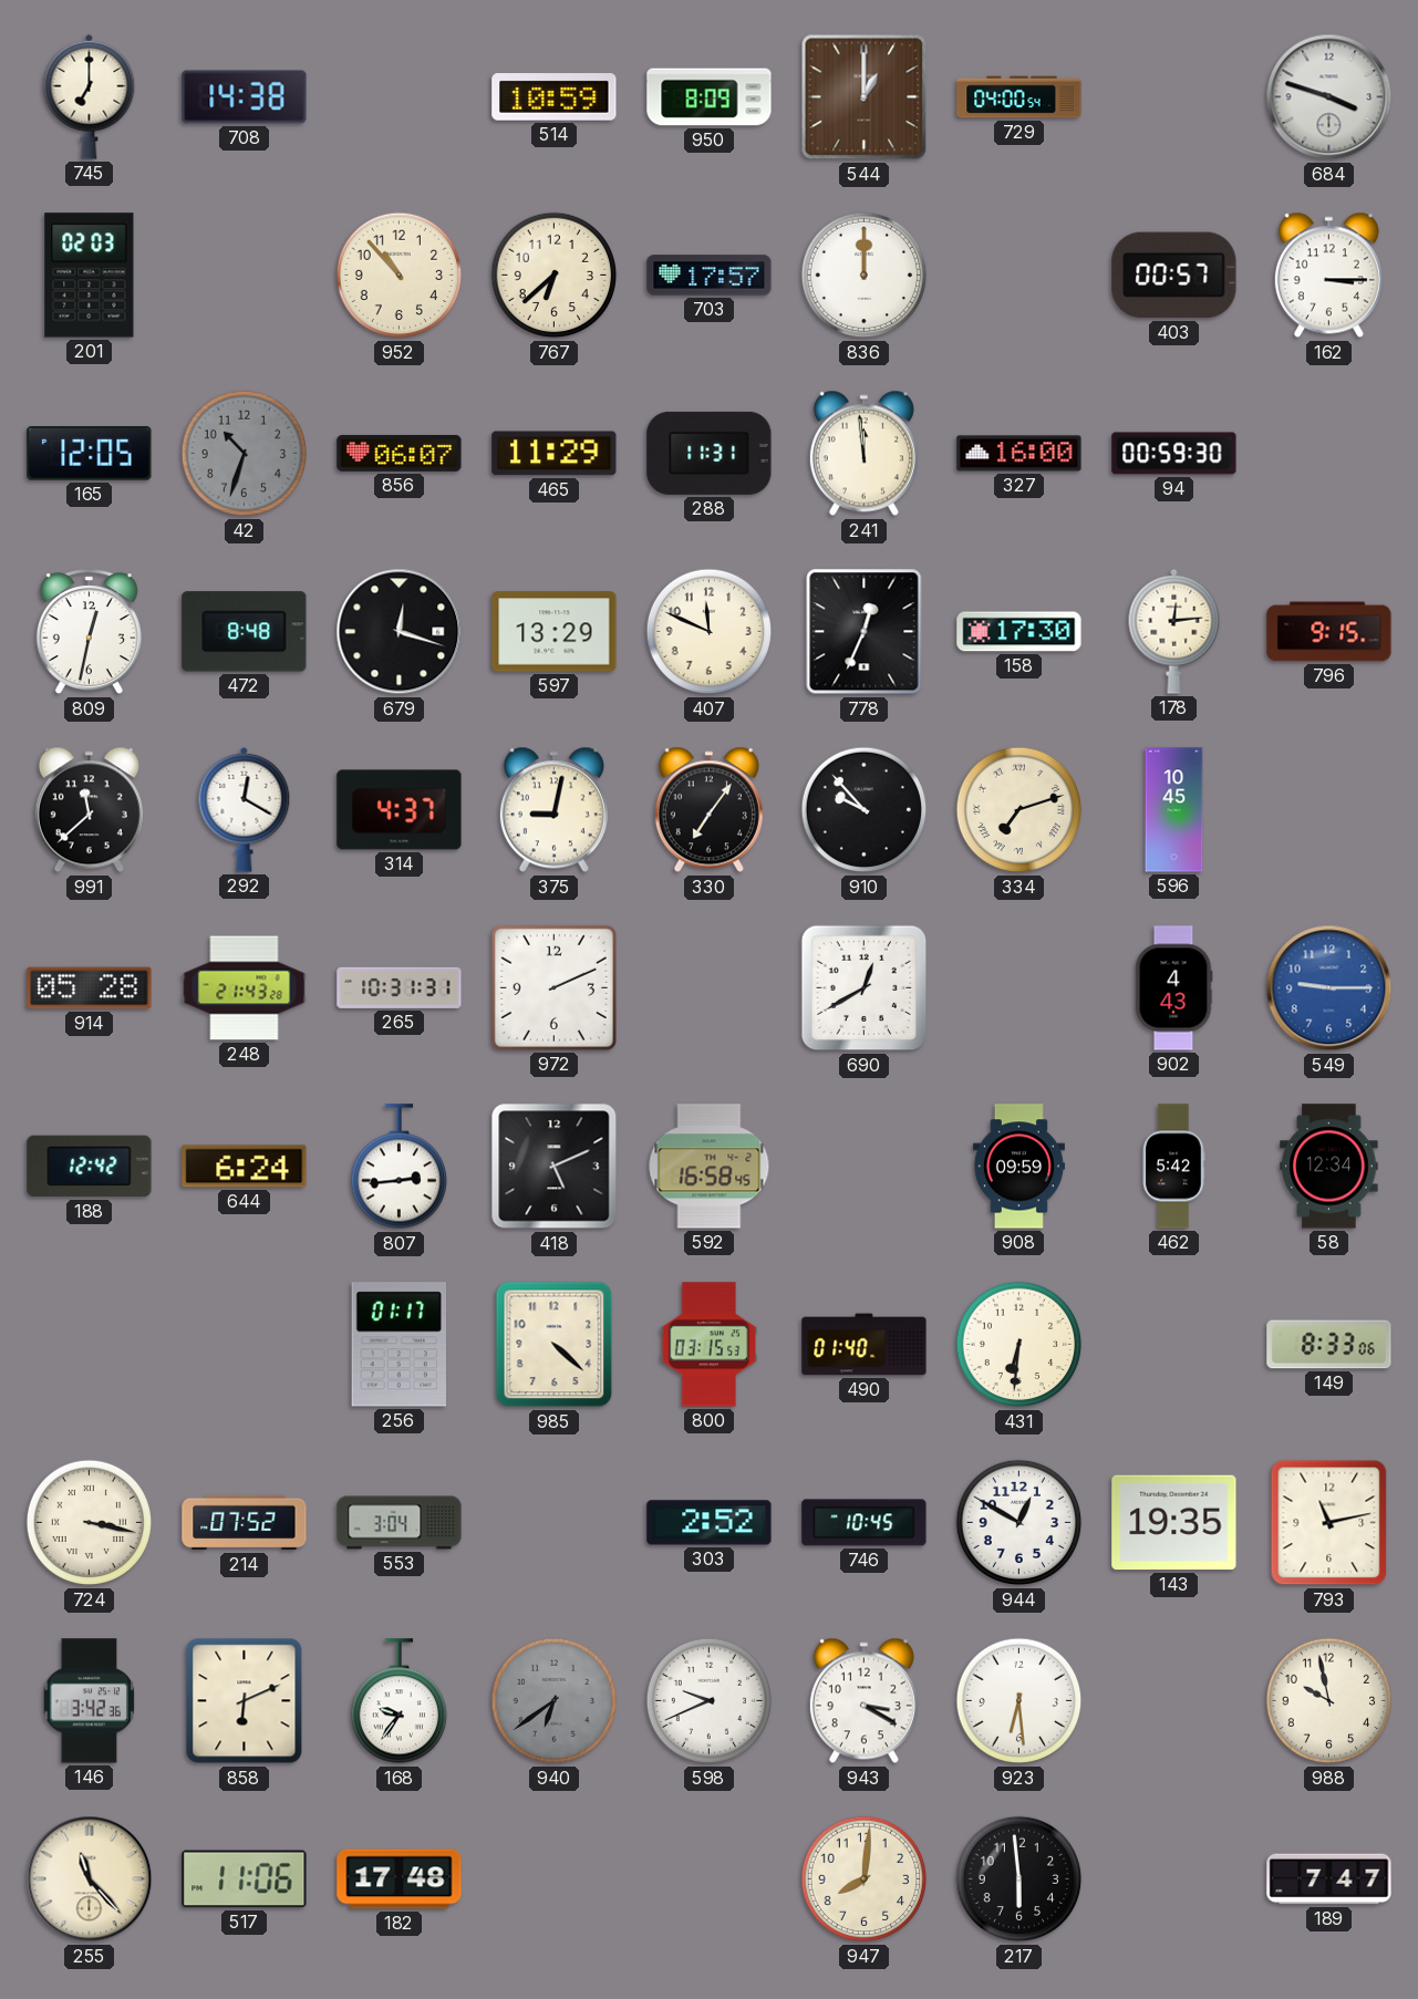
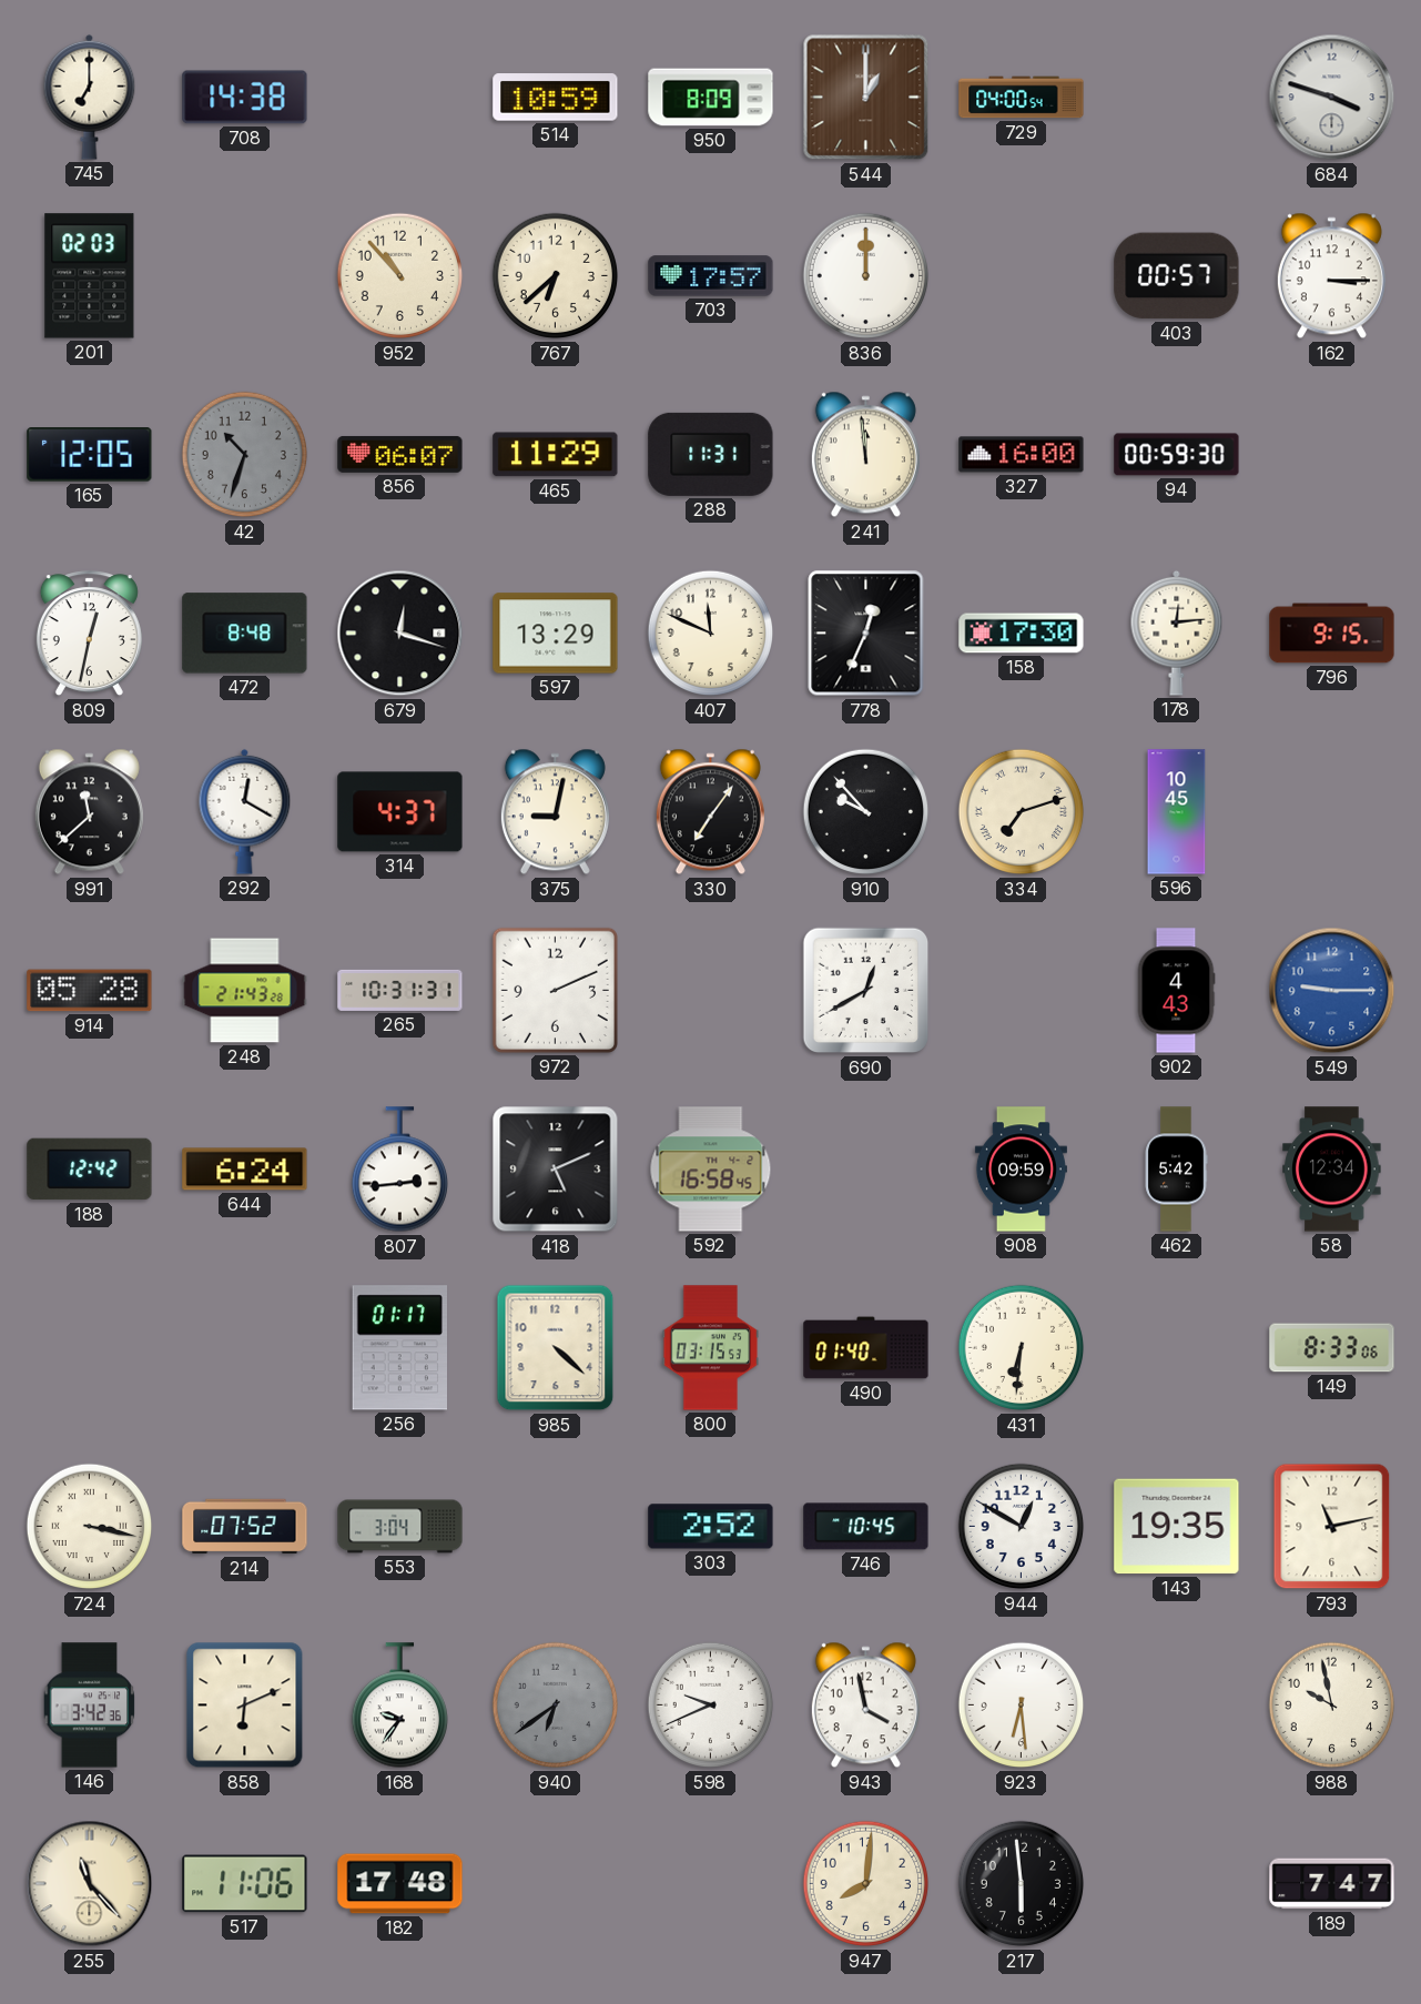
943: 3:20 -> 3:58 (865, 1706)
